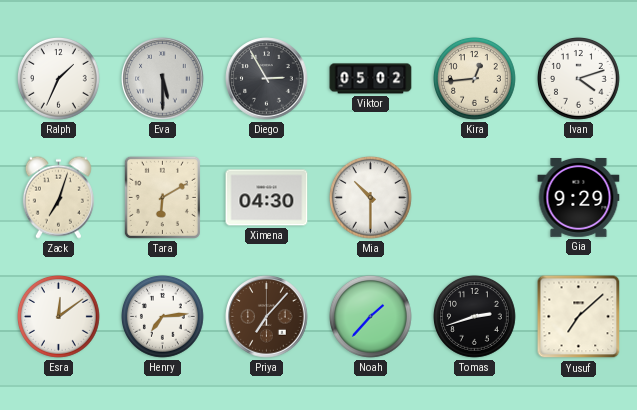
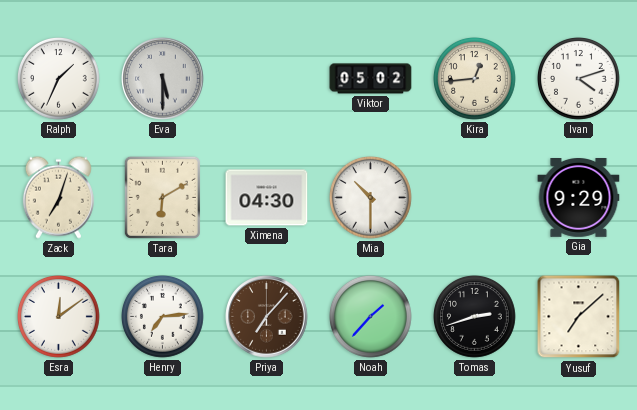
Diego: 2:55 -> none (267, 79)
